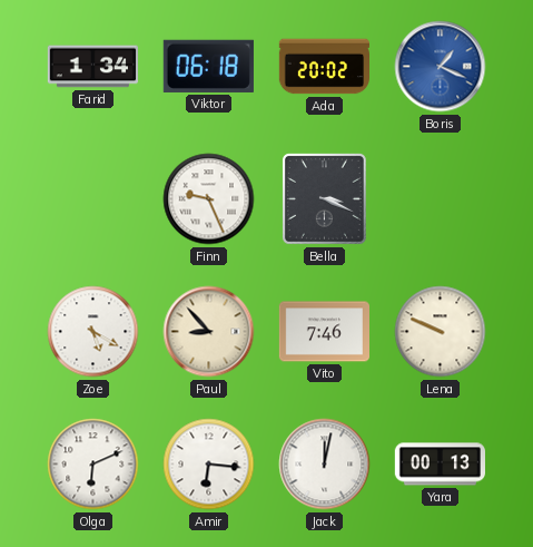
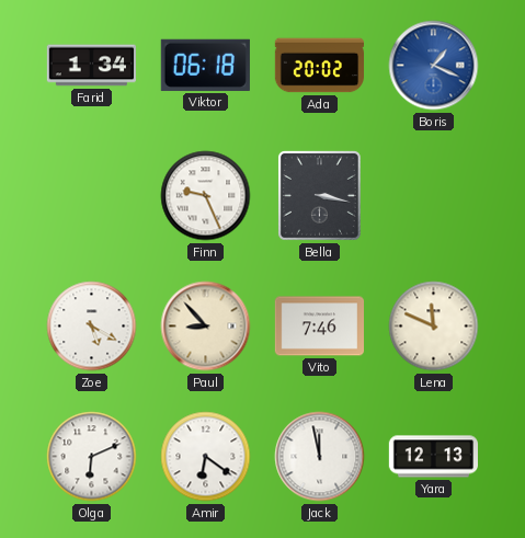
Bella: 3:19 -> 3:17 (319, 195)
Lena: 9:49 -> 11:49 (434, 327)
Amir: 6:16 -> 6:21 (206, 457)
Jack: 12:02 -> 11:58 (320, 457)
Yara: 00:13 -> 12:13 (433, 457)
